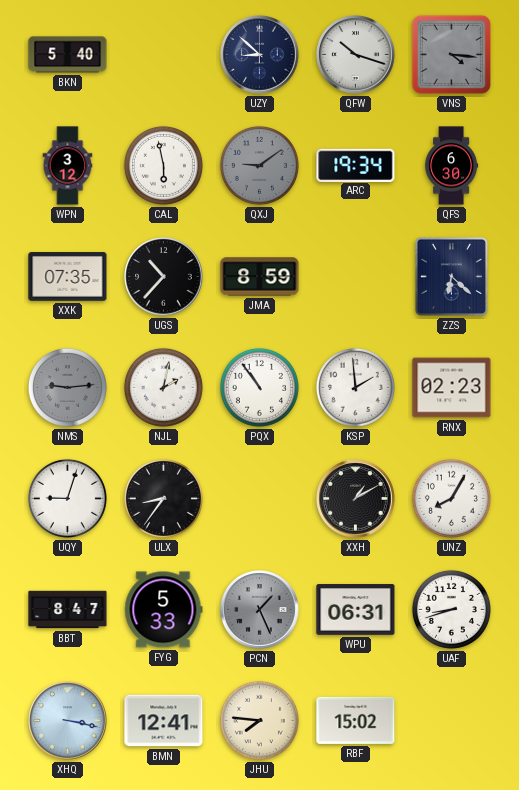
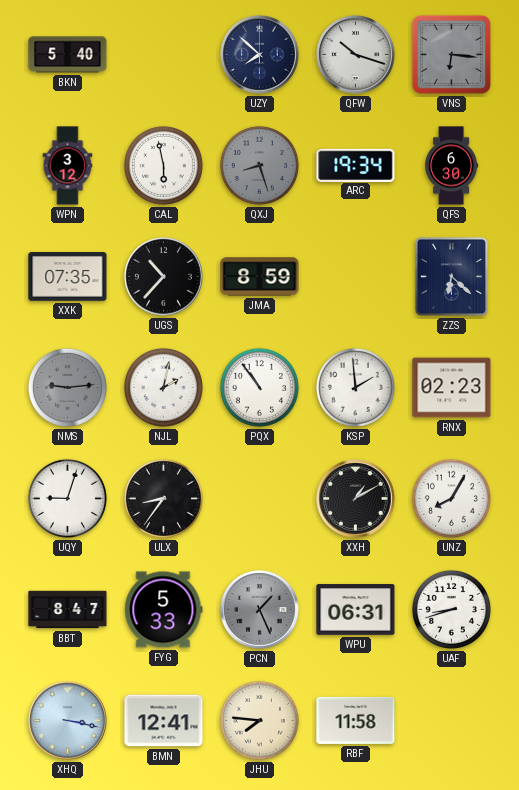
UZY: 8:52 -> 7:52 (260, 55)
VNS: 4:16 -> 6:16 (451, 54)
QXJ: 9:09 -> 8:27 (259, 165)
RBF: 15:02 -> 11:58 (356, 720)
